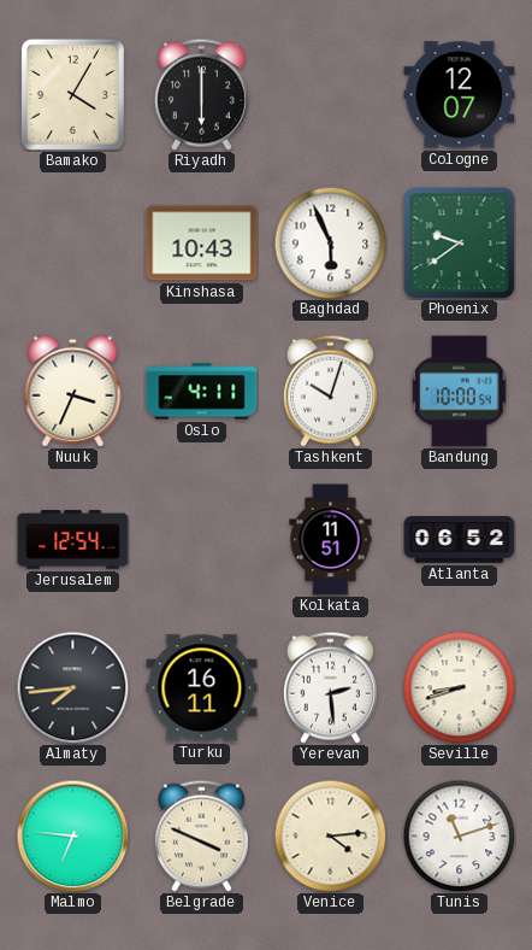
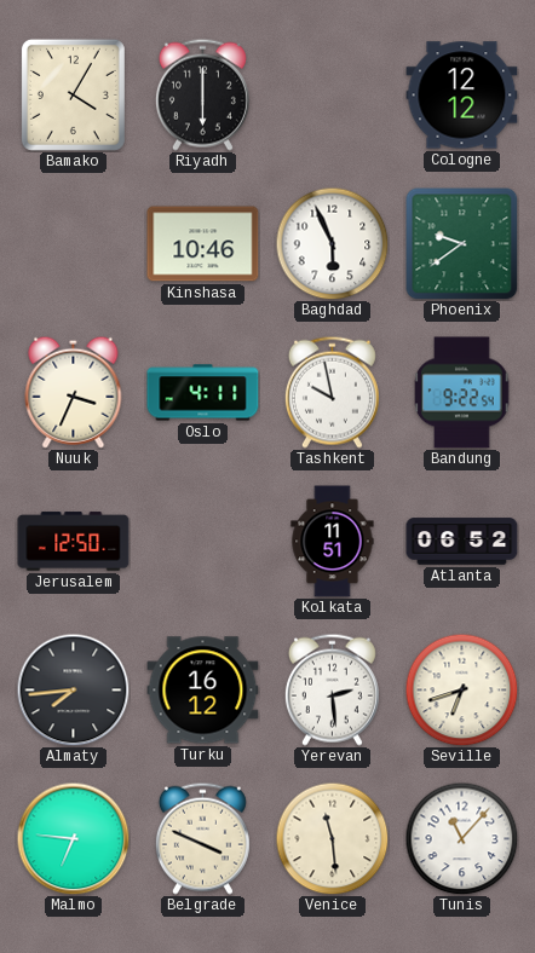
Cologne: 12:07 -> 12:12 (462, 96)
Kinshasa: 10:43 -> 10:46 (203, 244)
Tashkent: 10:03 -> 9:58 (332, 392)
Bandung: 10:00 -> 9:22 (462, 393)
Jerusalem: 12:54 -> 12:50 (74, 542)
Turku: 16:11 -> 16:12 (203, 691)
Seville: 8:42 -> 6:42 (461, 689)
Venice: 4:14 -> 11:29 (332, 838)
Tunis: 11:12 -> 11:07 (461, 838)
